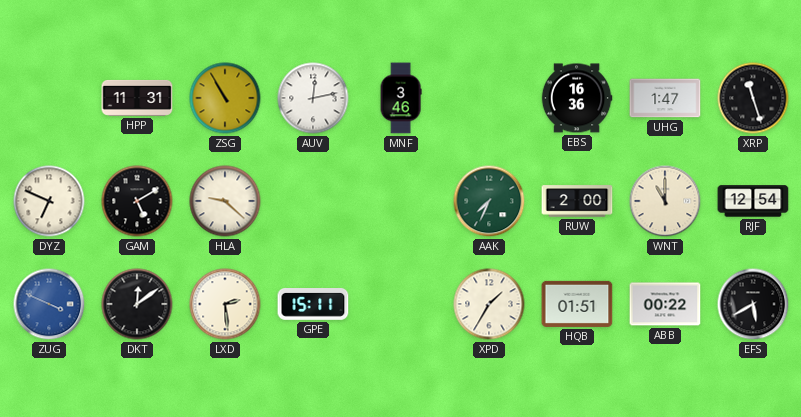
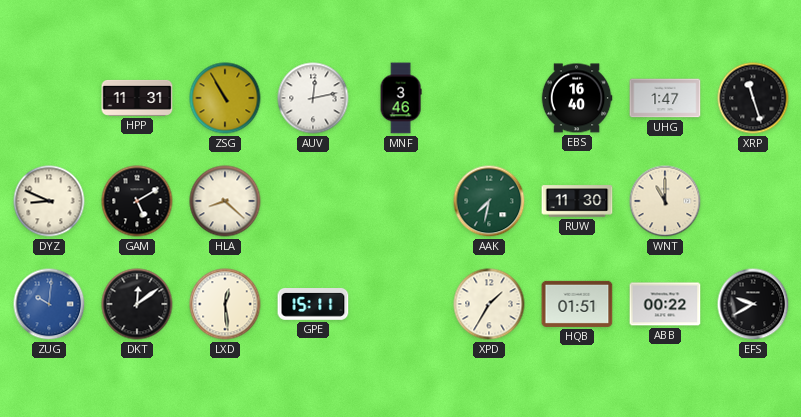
EBS: 16:36 -> 16:40 (577, 98)
DYZ: 6:49 -> 8:49 (49, 201)
HLA: 9:22 -> 8:22 (225, 201)
AAK: 7:34 -> 7:32 (489, 201)
RUW: 2:00 -> 11:30 (577, 201)
RJF: 12:54 -> none (753, 201)
ZUG: 3:49 -> 10:01 (49, 304)
LXD: 2:29 -> 12:29 (225, 304)
EFS: 5:40 -> 9:40 (753, 304)
